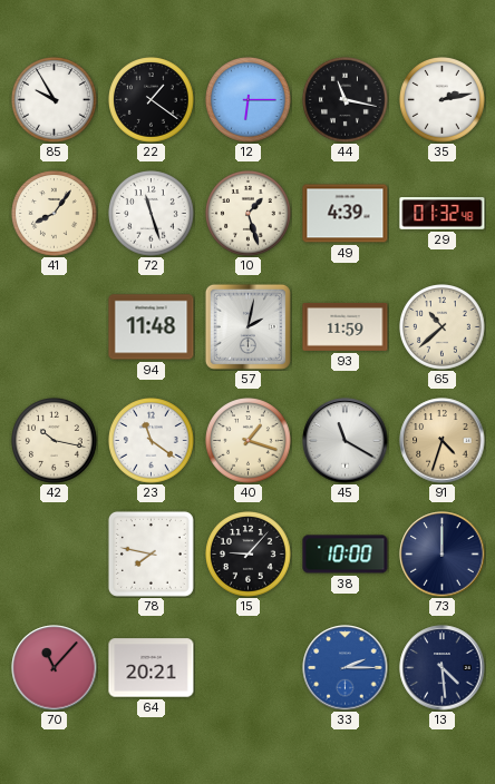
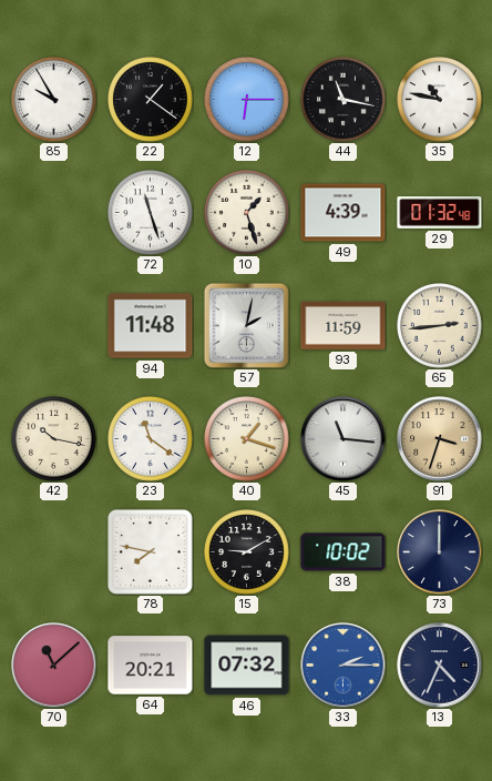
35: 2:13 -> 10:47 (440, 100)
41: 8:06 -> none (55, 214)
65: 10:38 -> 2:44 (440, 326)
45: 11:20 -> 11:16 (344, 439)
91: 4:33 -> 3:33 (440, 439)
15: 9:07 -> 9:10 (247, 552)
38: 10:00 -> 10:02 (344, 552)
70: 11:07 -> 11:08 (54, 666)
46: none -> 07:32 (247, 666)
13: 4:29 -> 4:34 (440, 666)
